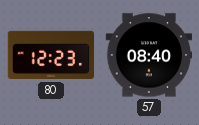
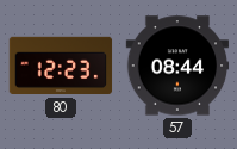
57: 08:40 -> 08:44 (177, 66)
